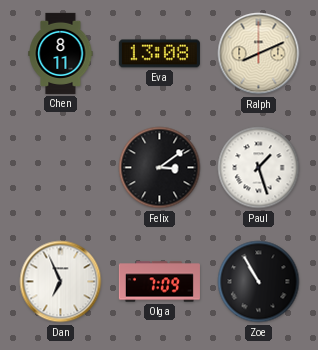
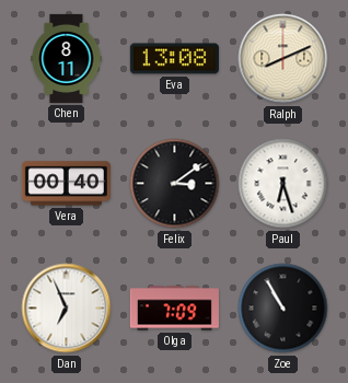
Vera: none -> 00:40 (66, 184)
Paul: 1:27 -> 6:27 (283, 184)
